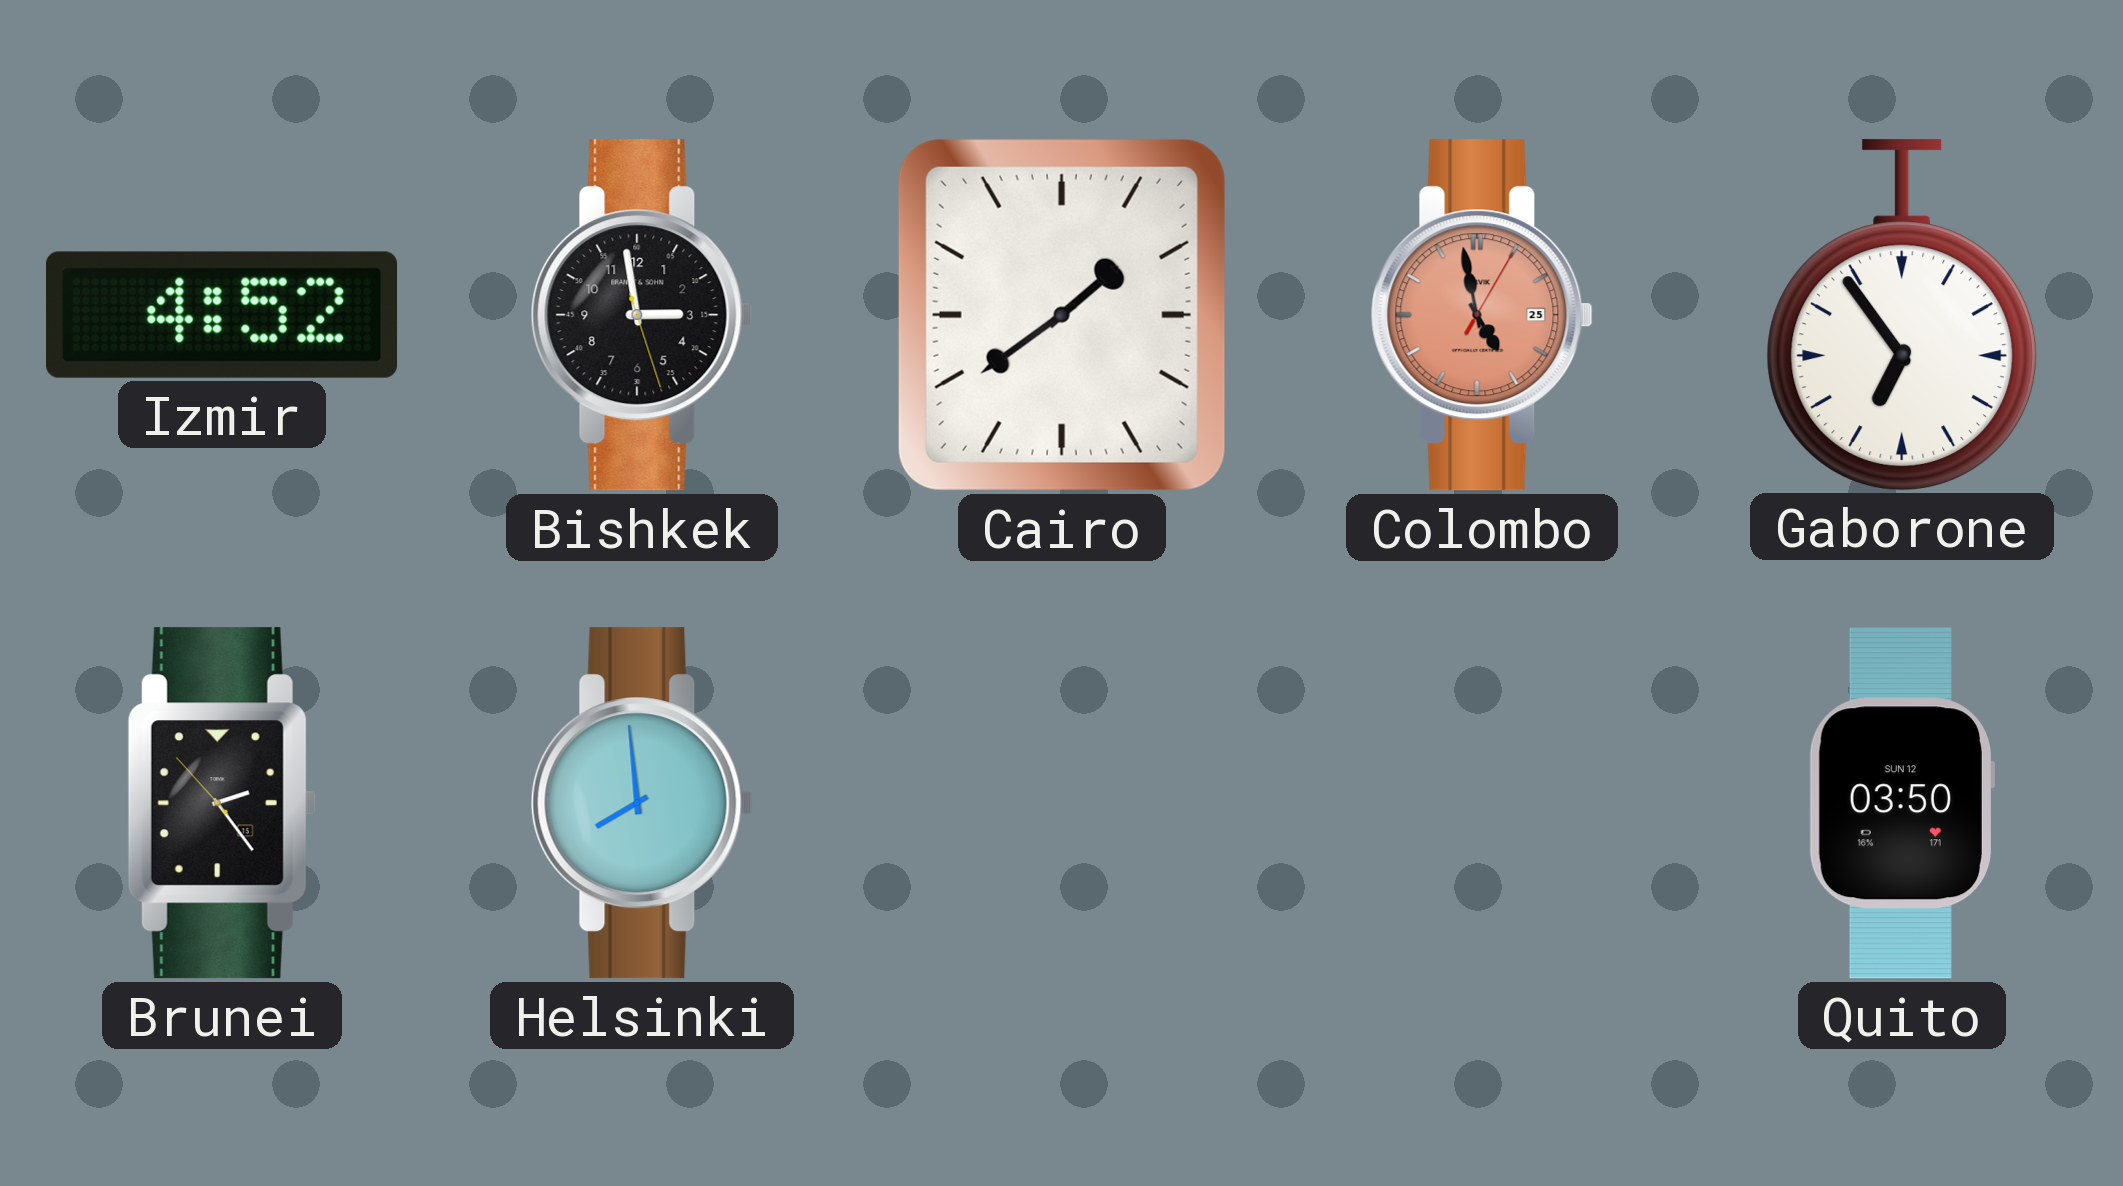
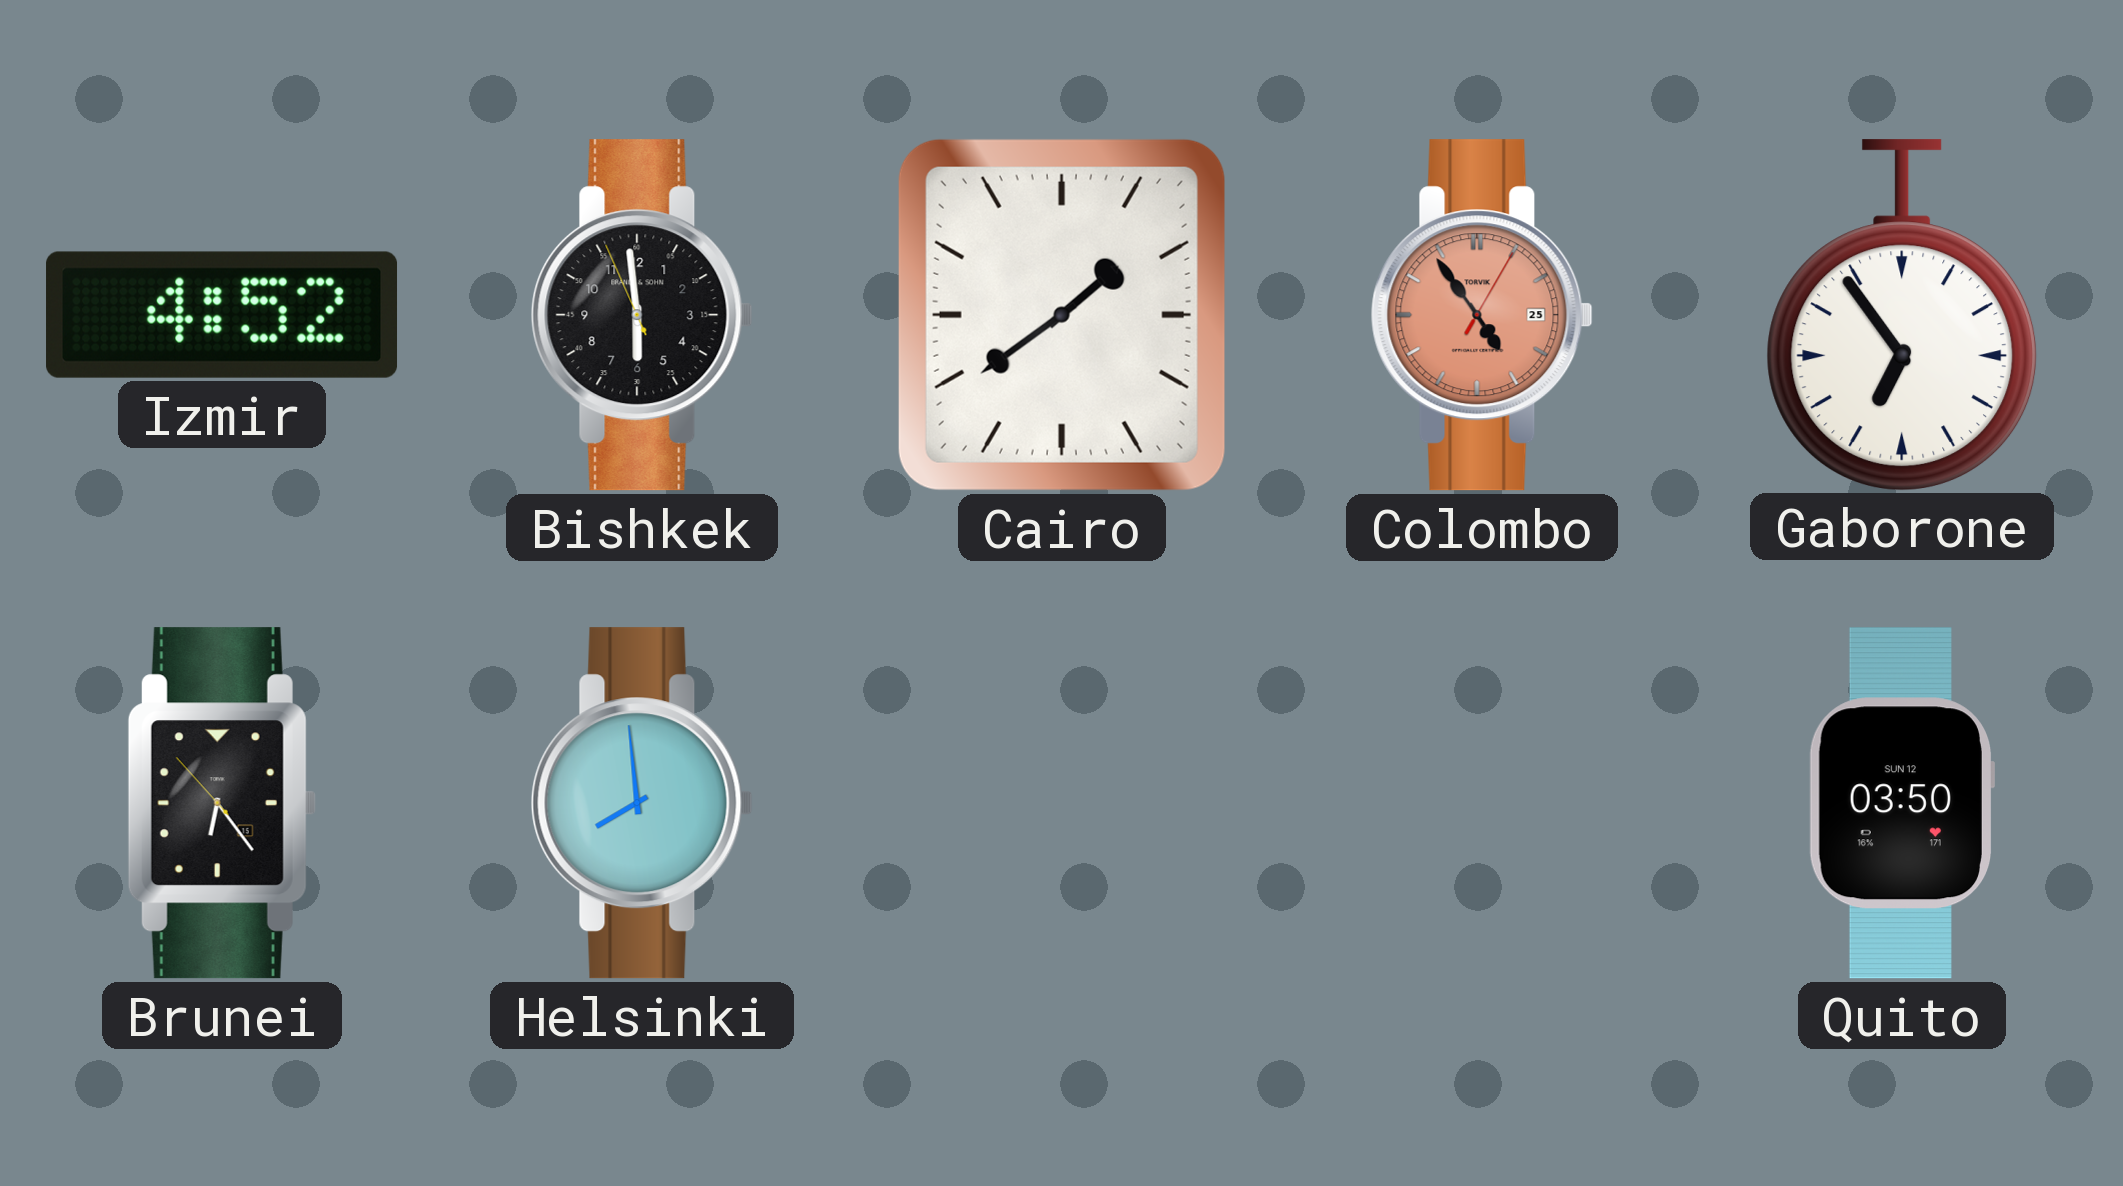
Bishkek: 2:58 -> 5:58 (642, 315)
Colombo: 4:58 -> 4:54 (1482, 315)
Brunei: 2:23 -> 6:23 (222, 803)
